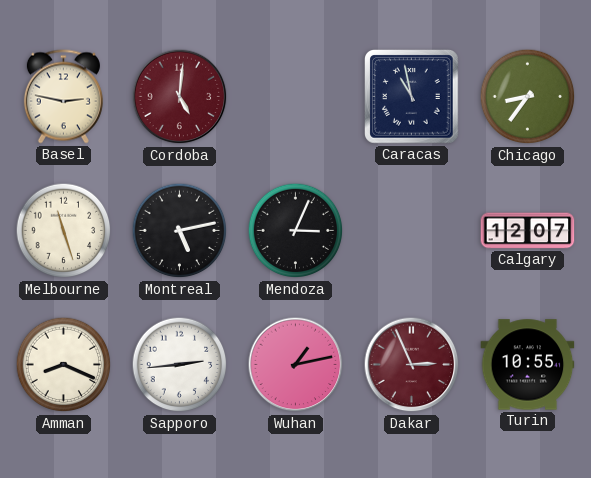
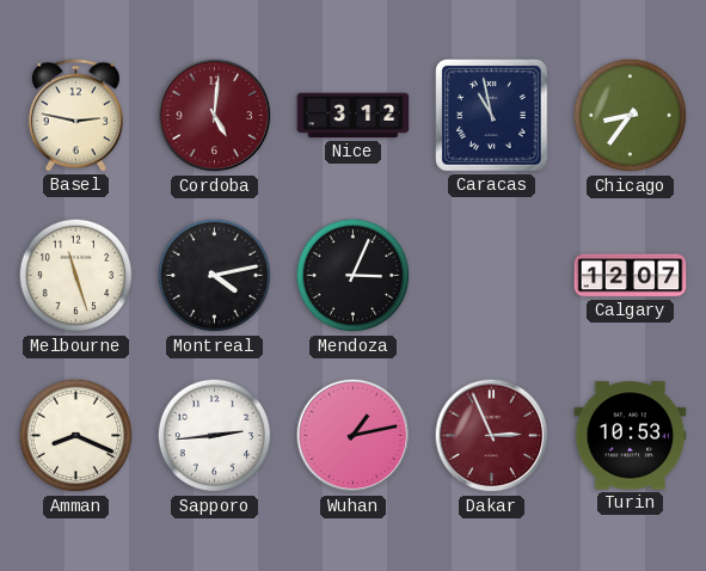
Nice: none -> 3:12 (354, 116)
Montreal: 5:13 -> 4:13 (215, 276)
Turin: 10:55 -> 10:53 (631, 436)
